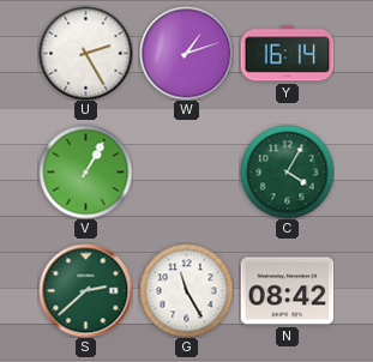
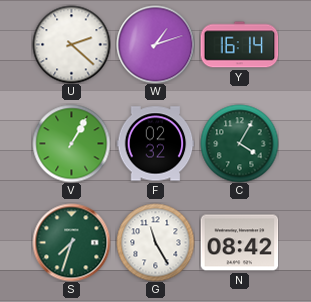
U: 2:25 -> 2:22 (71, 44)
F: none -> 02:32 (155, 144)
S: 2:38 -> 7:33 (71, 242)
